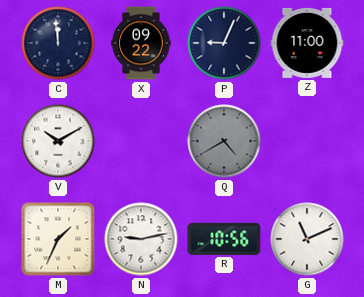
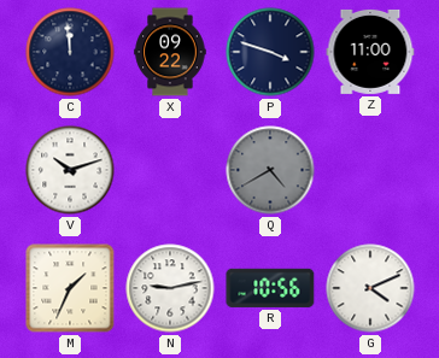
P: 9:04 -> 3:48 (270, 52)
V: 10:10 -> 10:12 (70, 170)
G: 11:11 -> 4:11 (370, 288)
